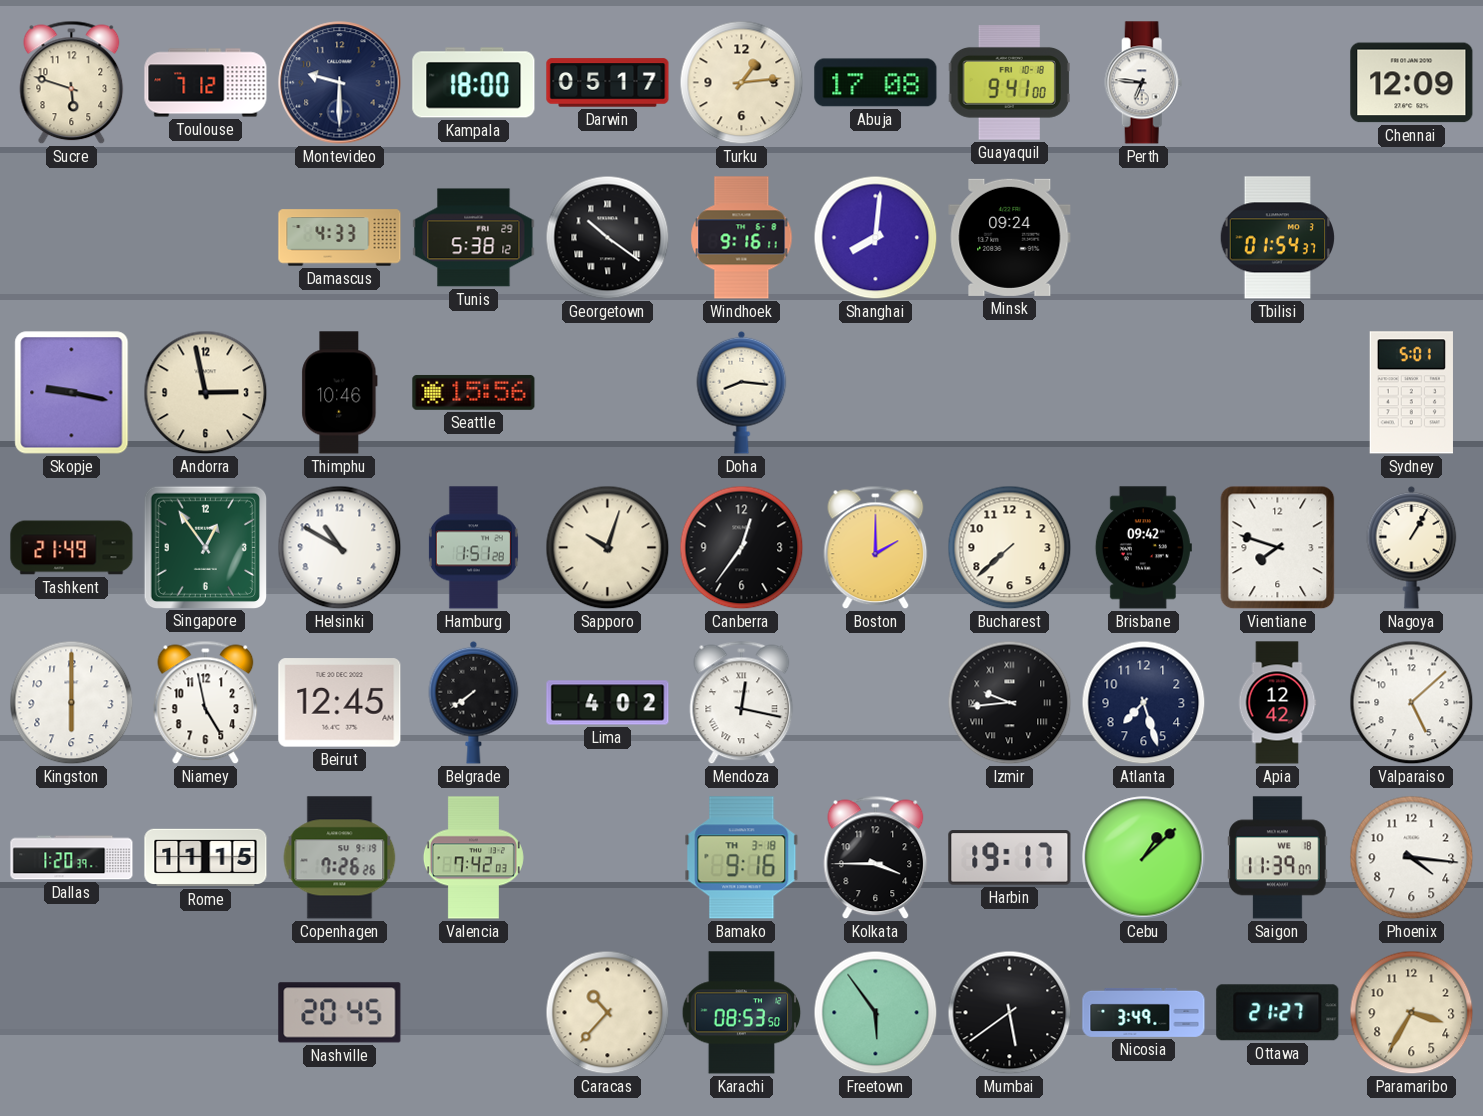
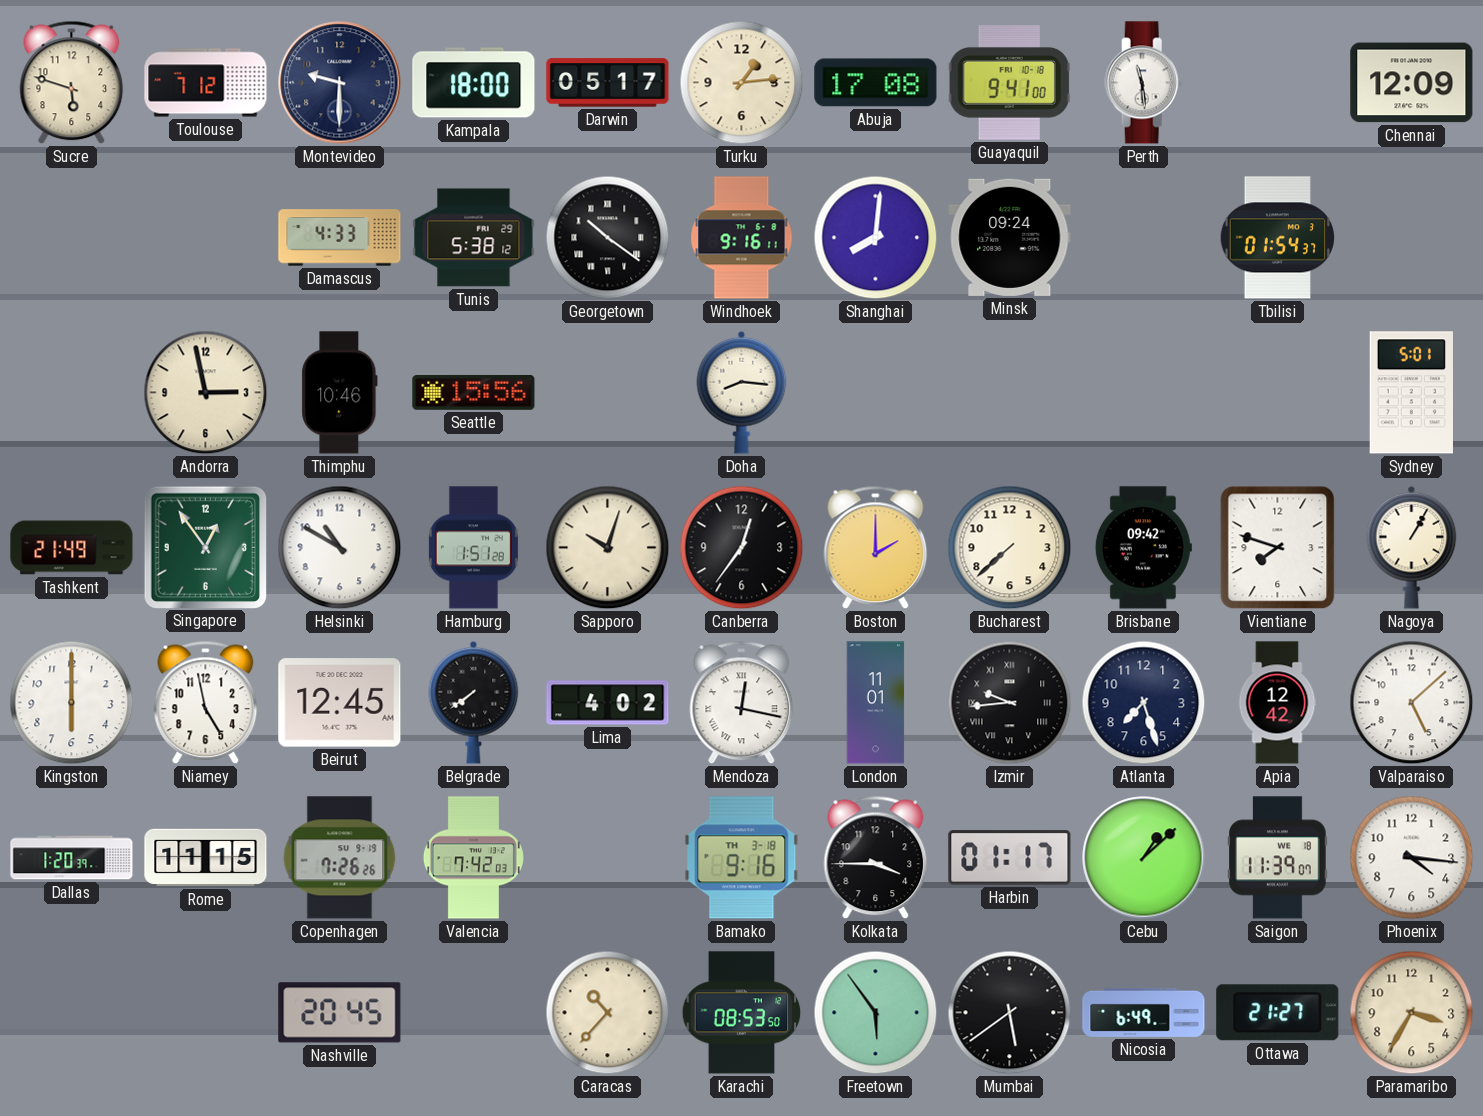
Perth: 6:46 -> 11:29 (1144, 83)
Skopje: 9:17 -> none (72, 393)
London: none -> 11:01 (876, 703)
Harbin: 19:17 -> 01:17 (1010, 858)
Nicosia: 3:49 -> 6:49 (1144, 1012)
